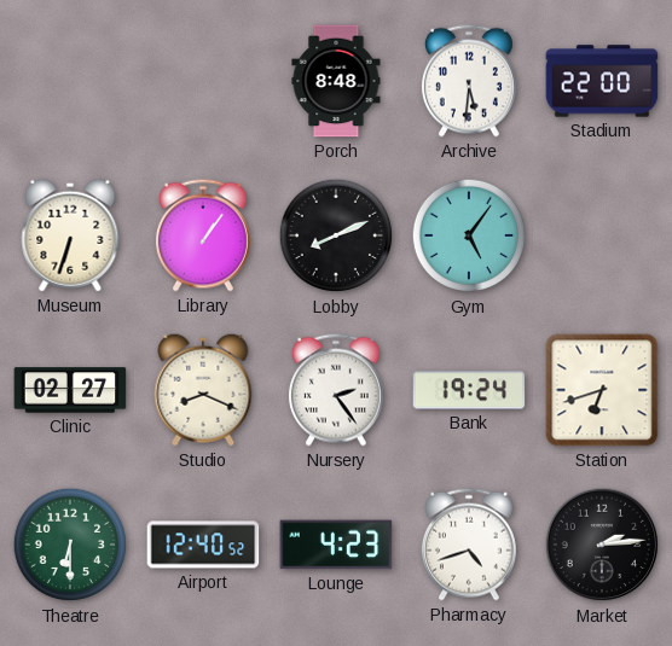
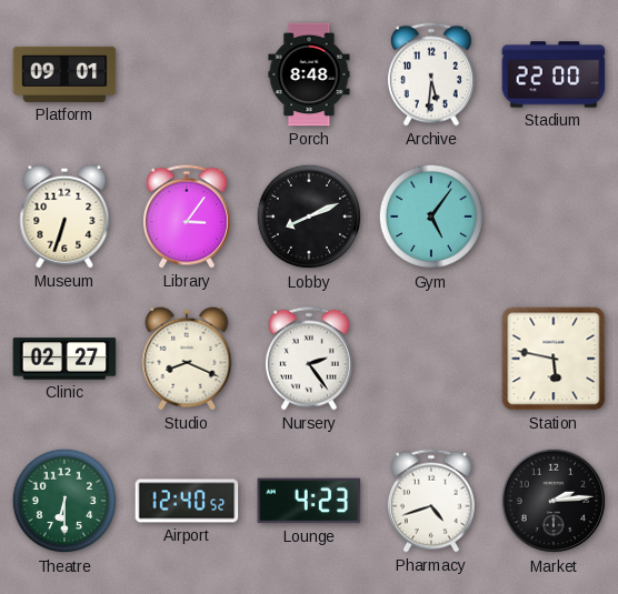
Platform: none -> 09:01 (64, 74)
Library: 1:06 -> 3:06 (187, 217)
Bank: 19:24 -> none (469, 390)
Station: 6:42 -> 5:47 (554, 359)
